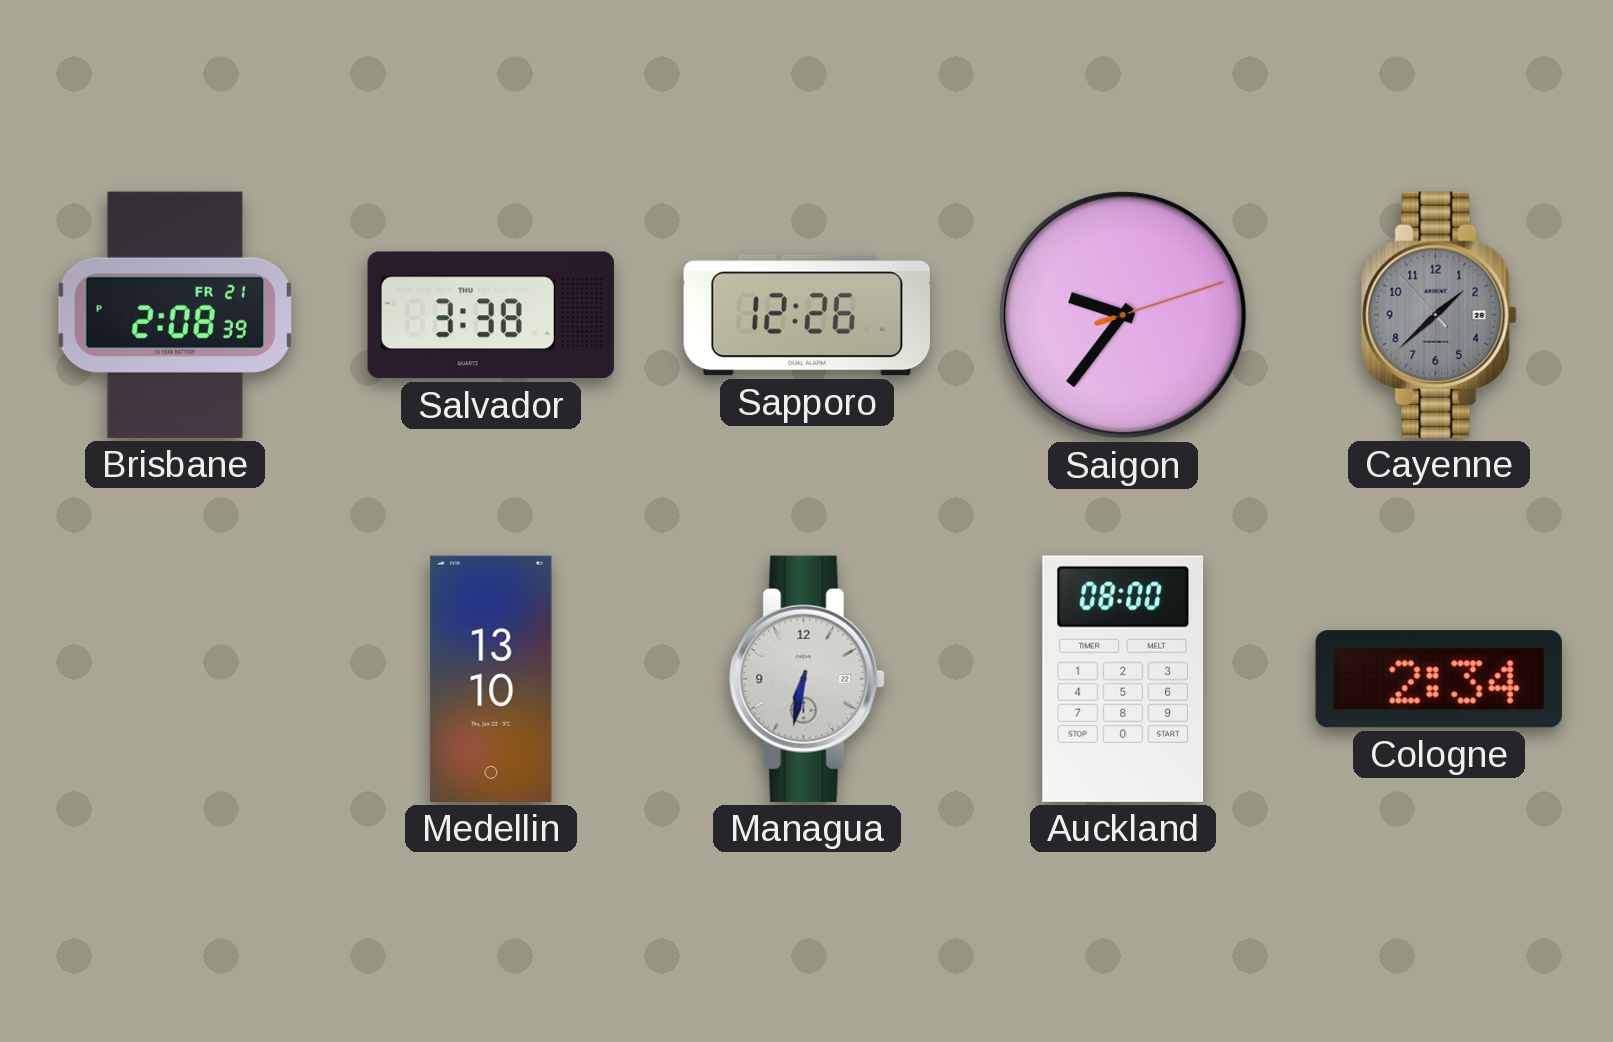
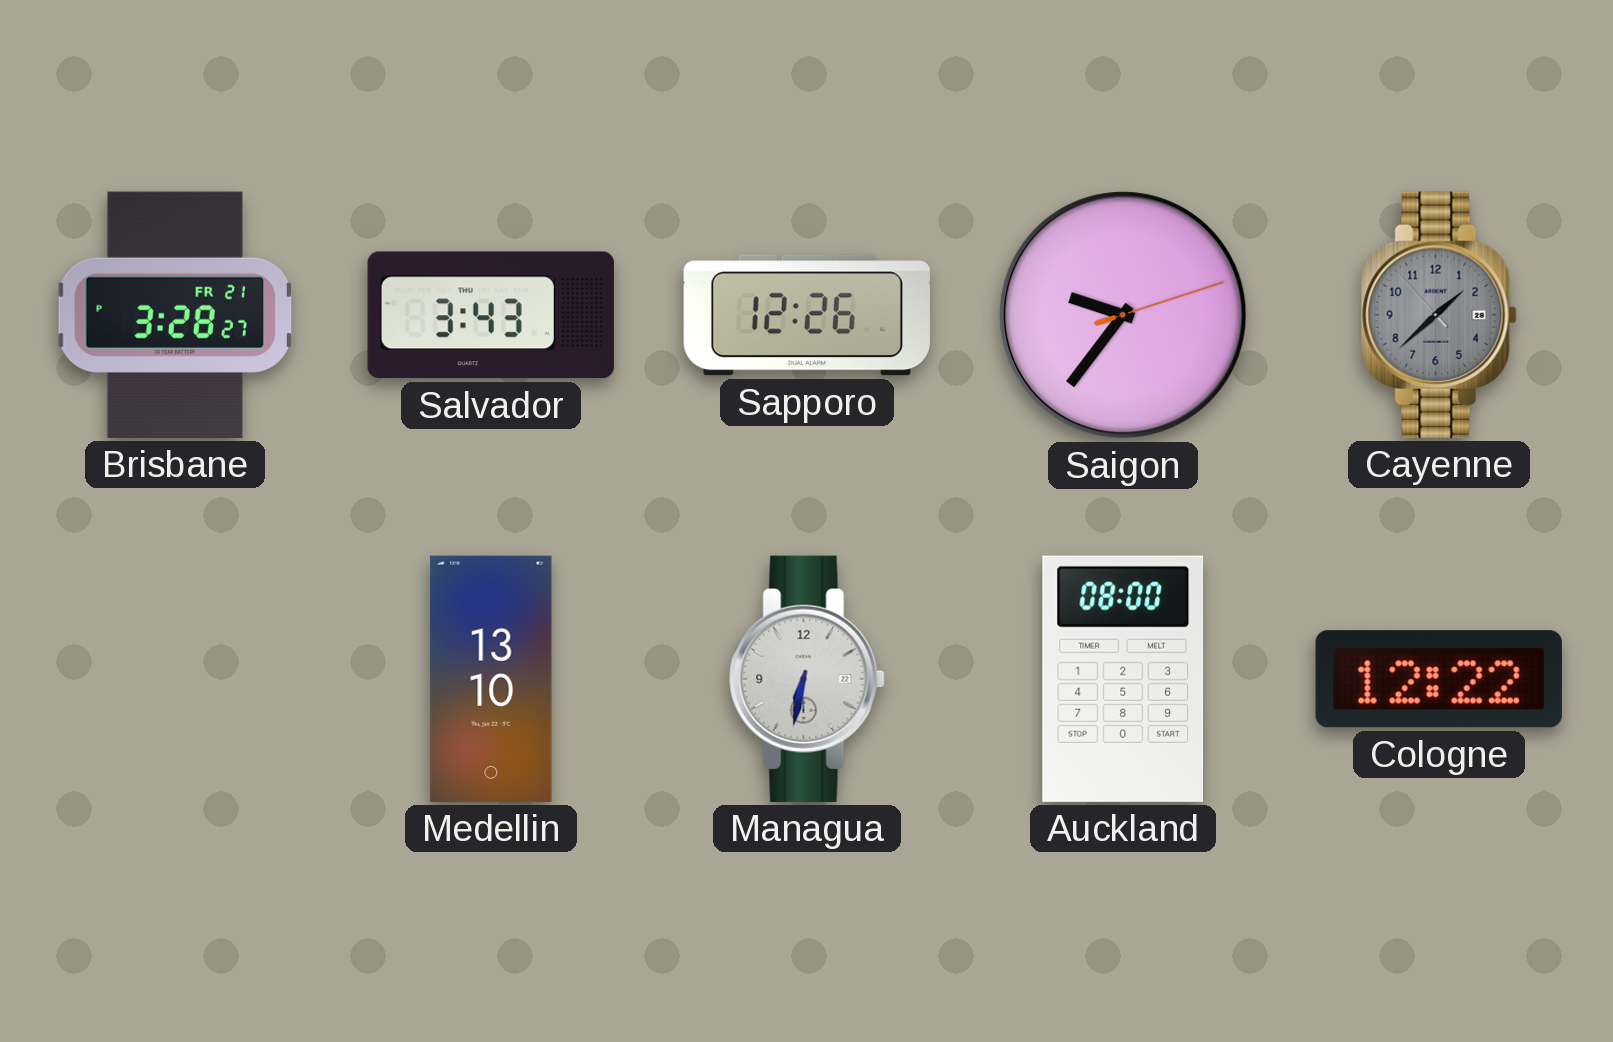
Brisbane: 2:08 -> 3:28 (175, 315)
Salvador: 3:38 -> 3:43 (491, 315)
Cologne: 2:34 -> 12:22 (1439, 679)
